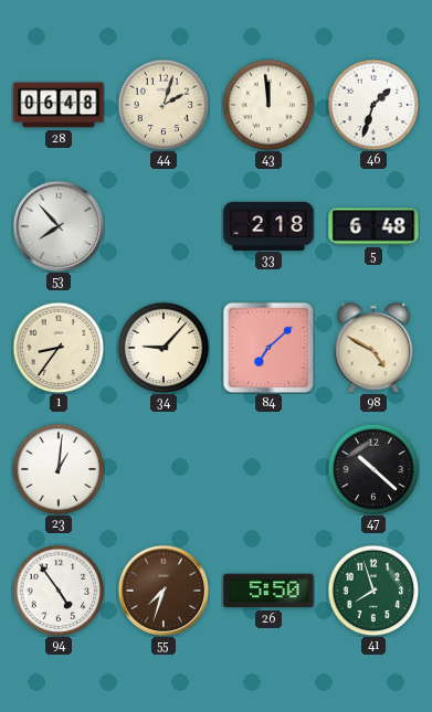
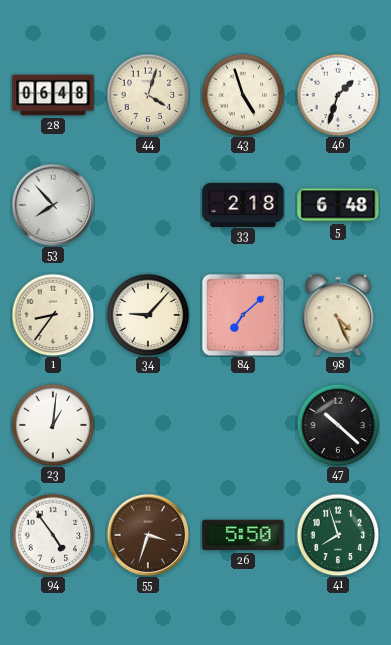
44: 2:03 -> 4:03 (148, 95)
43: 11:59 -> 4:57 (243, 95)
98: 4:50 -> 4:26 (338, 314)
55: 7:33 -> 3:33 (148, 535)
